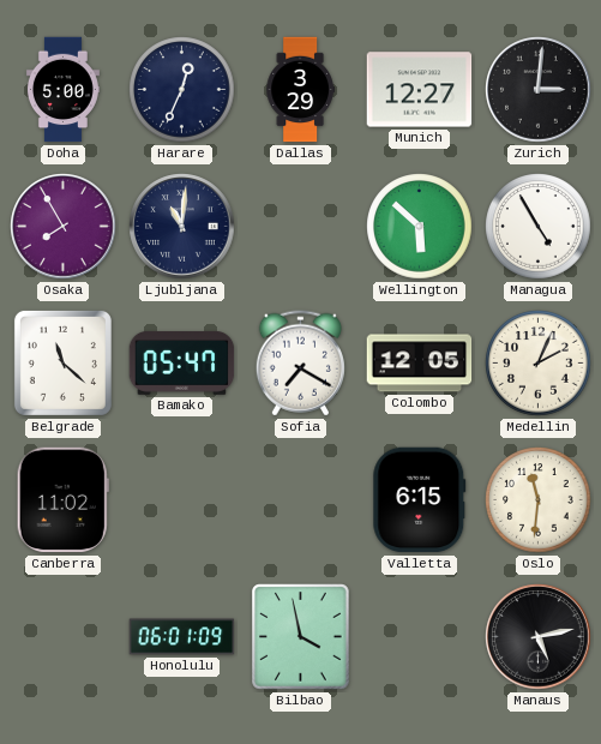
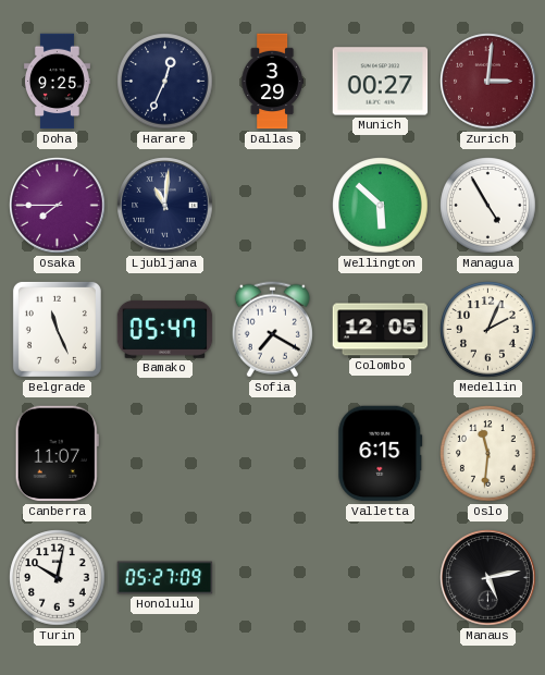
Doha: 5:00 -> 9:25 (57, 82)
Munich: 12:27 -> 00:27 (381, 82)
Zurich dial: black -> burgundy (488, 82)
Osaka: 7:55 -> 7:45 (58, 206)
Belgrade: 11:22 -> 11:26 (57, 329)
Canberra: 11:02 -> 11:07 (57, 454)
Turin: none -> 10:02 (58, 578)
Honolulu: 06:01 -> 05:27 (165, 578)
Bilbao: 3:58 -> none (301, 637)
